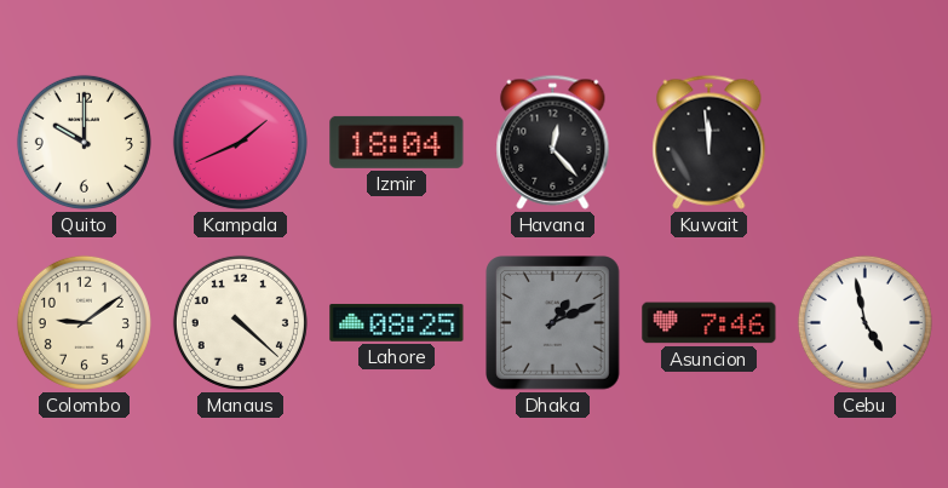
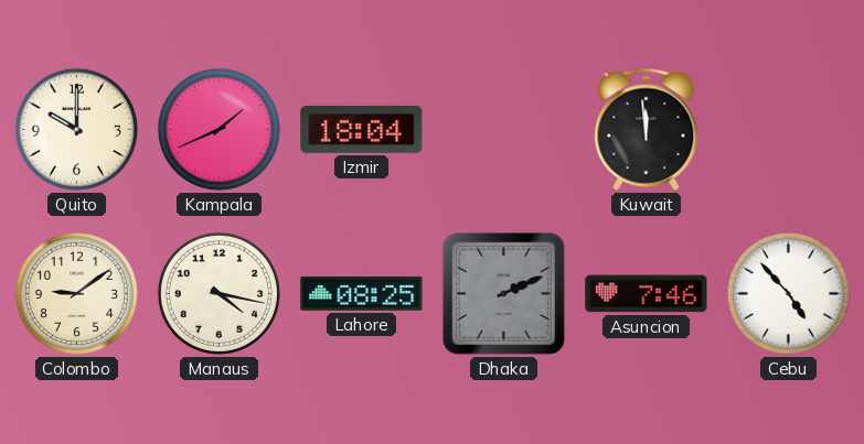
Havana: 12:23 -> none (553, 142)
Manaus: 4:22 -> 4:17 (218, 293)
Dhaka: 1:11 -> 2:11 (504, 294)
Cebu: 4:58 -> 4:53 (788, 293)
